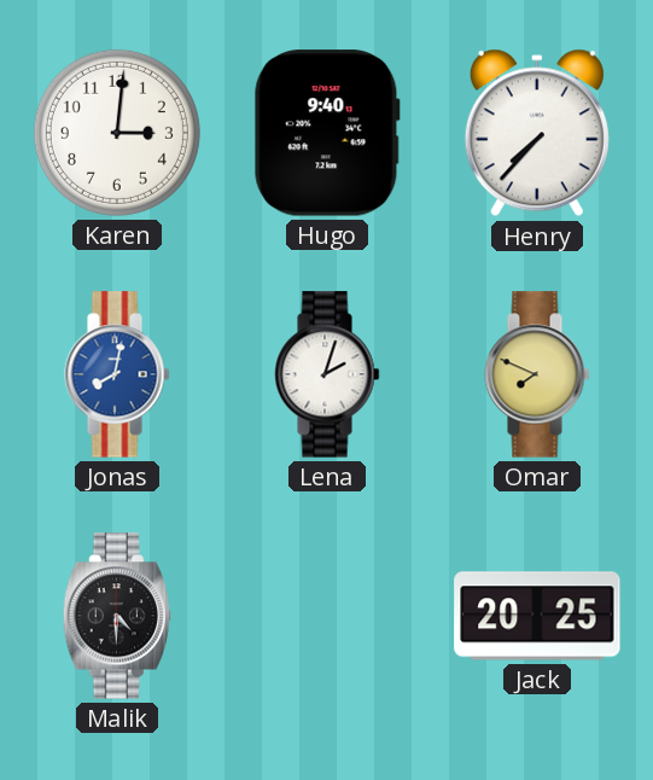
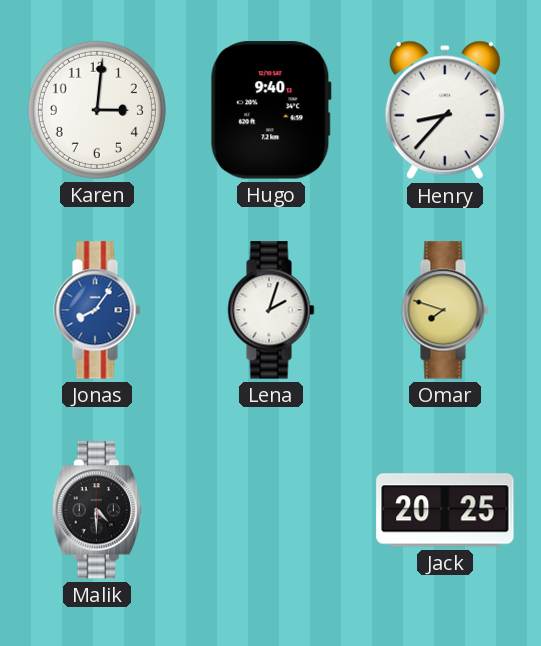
Henry: 7:37 -> 8:37 (445, 110)
Jonas: 8:02 -> 8:06 (97, 310)
Omar: 7:49 -> 7:48 (445, 310)
